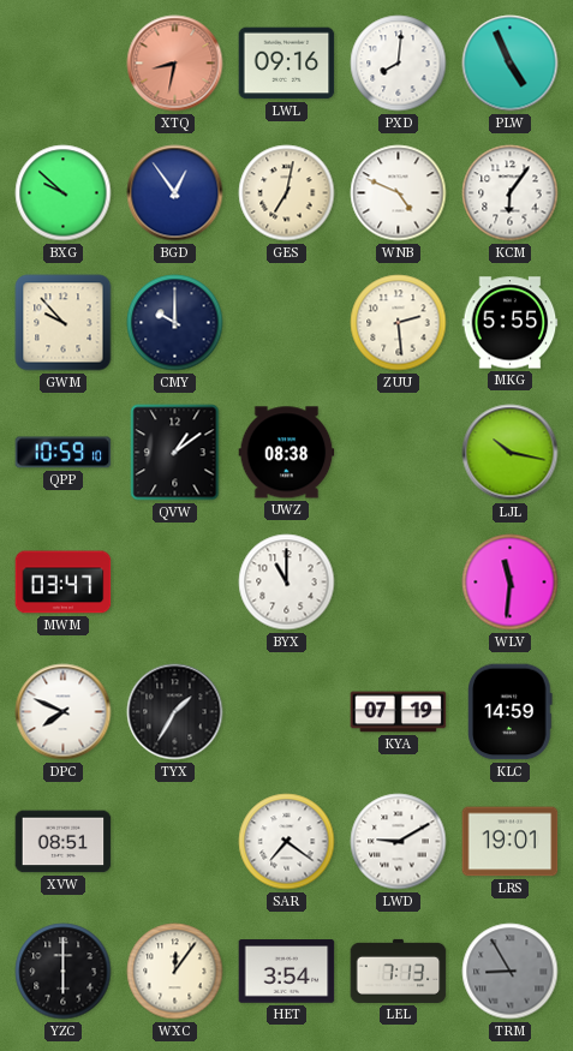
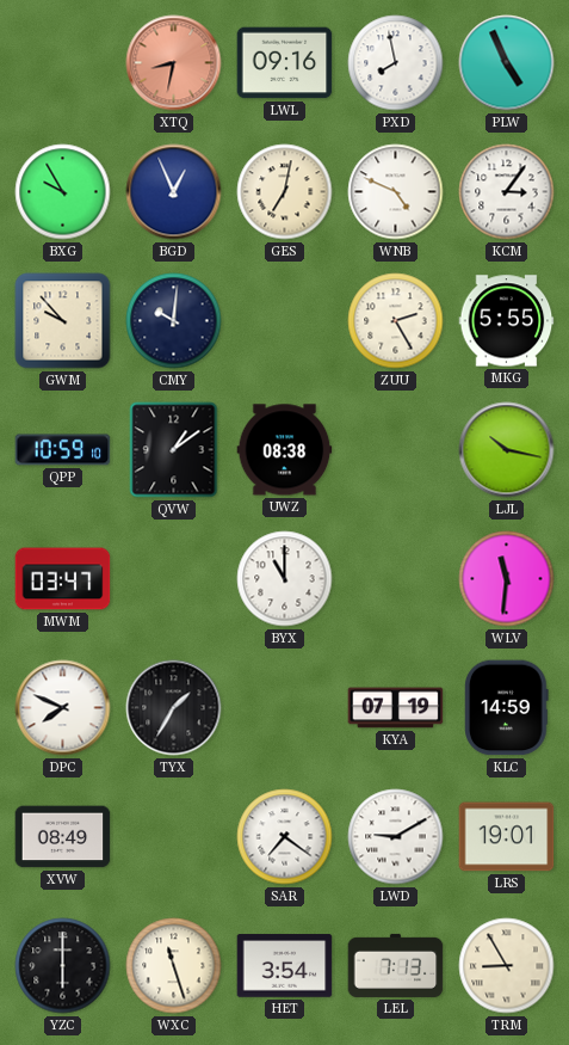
PXD: 8:01 -> 7:58 (396, 63)
BXG: 9:52 -> 9:55 (63, 192)
BGD: 12:54 -> 12:56 (174, 192)
KCM: 6:06 -> 3:06 (507, 192)
CMY: 10:00 -> 10:01 (174, 321)
ZUU: 2:29 -> 2:25 (396, 321)
XVW: 08:51 -> 08:49 (63, 837)
WXC: 12:06 -> 11:27 (174, 966)
TRM dial: grey -> cream (507, 966)
